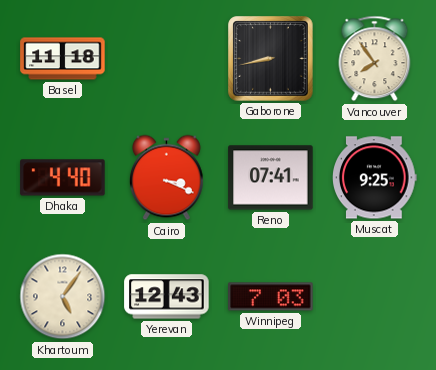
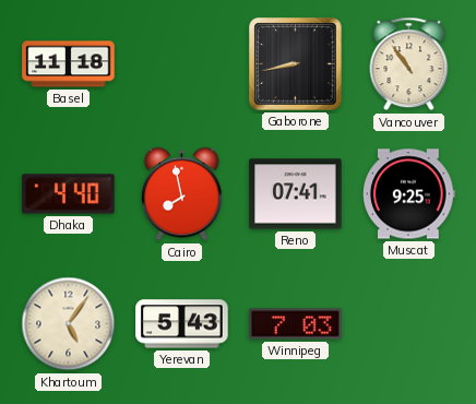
Vancouver: 7:54 -> 10:54 (409, 64)
Cairo: 3:19 -> 7:58 (181, 194)
Yerevan: 12:43 -> 5:43 (182, 324)
